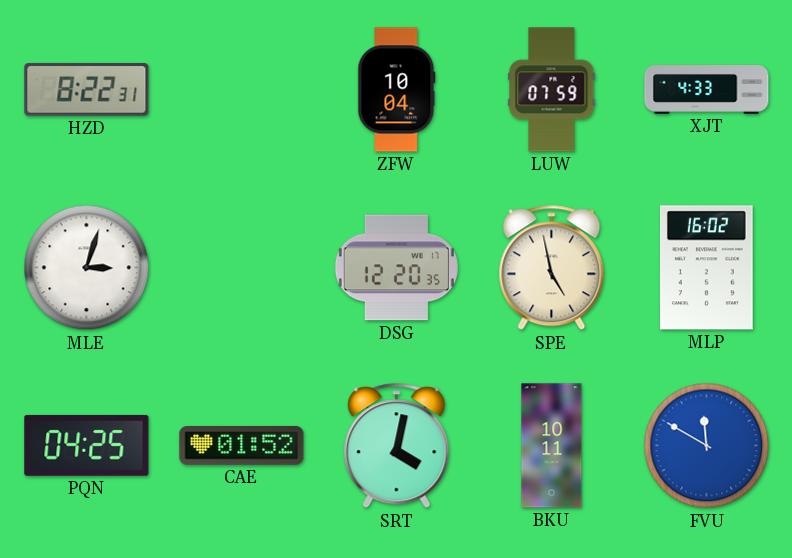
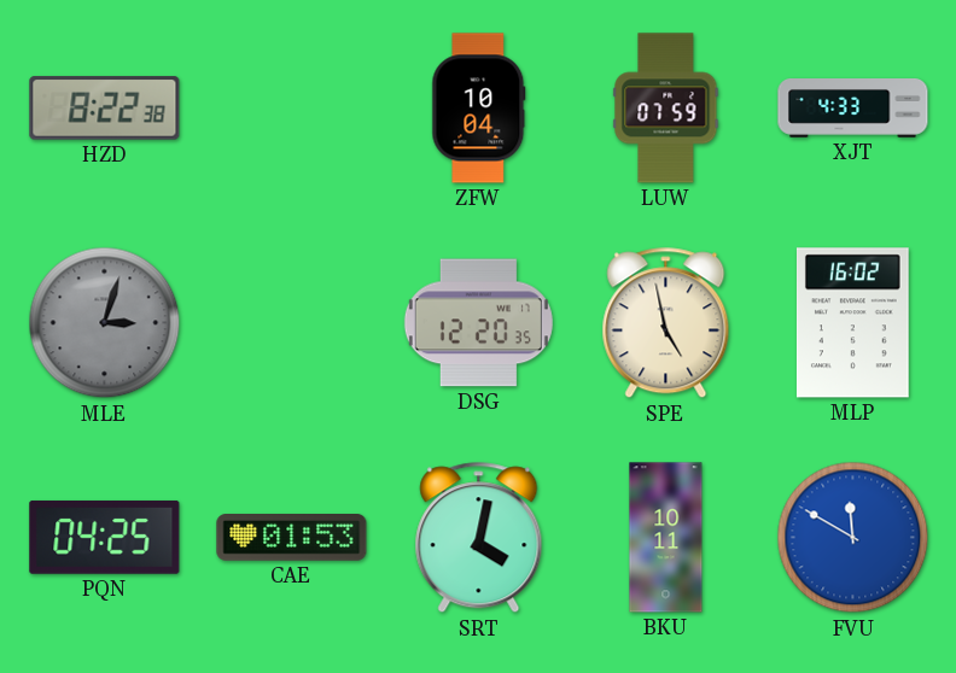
HZD: 8:22:31 -> 8:22:38 (105, 109)
MLE dial: white -> grey (105, 323)
CAE: 01:52 -> 01:53 (292, 538)
